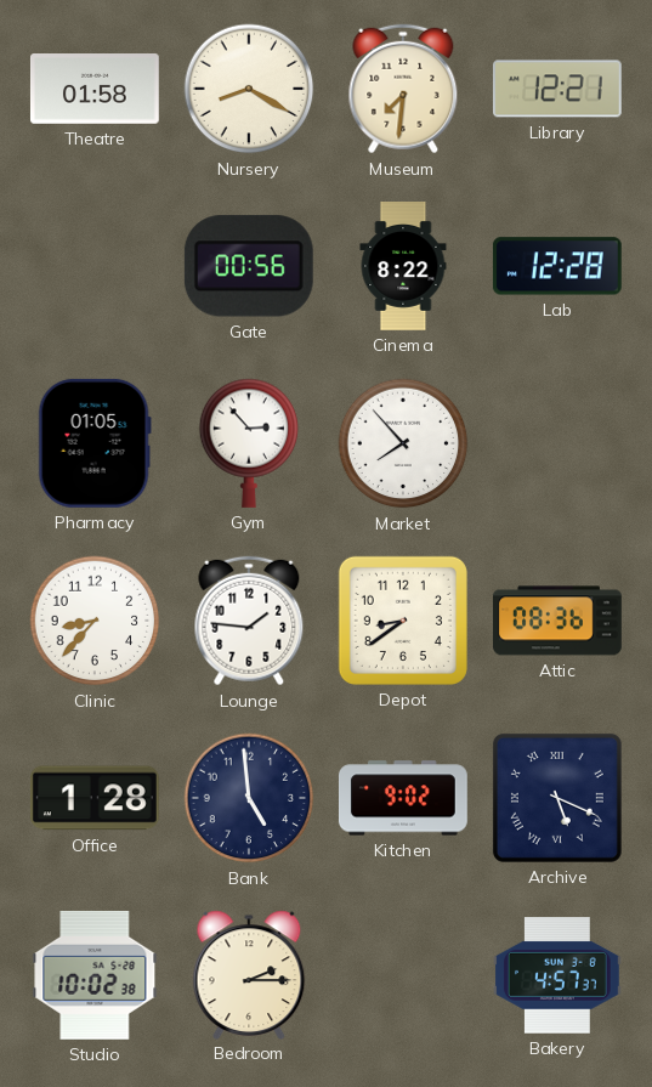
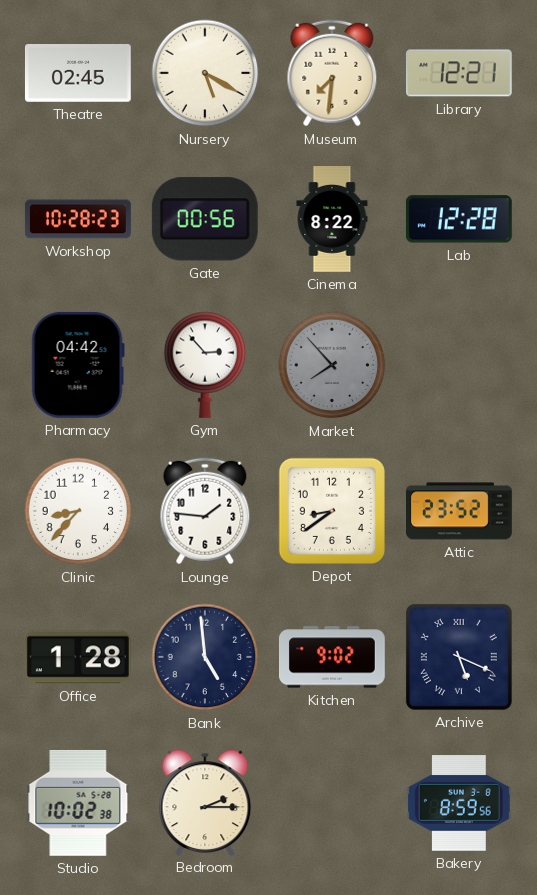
Theatre: 01:58 -> 02:45 (78, 74)
Nursery: 8:20 -> 5:20 (205, 73)
Workshop: none -> 10:28 (78, 219)
Pharmacy: 01:05 -> 04:42 (78, 365)
Market dial: white -> grey (332, 365)
Attic: 08:36 -> 23:52 (460, 511)
Bakery: 4:57 -> 8:59 (459, 803)
